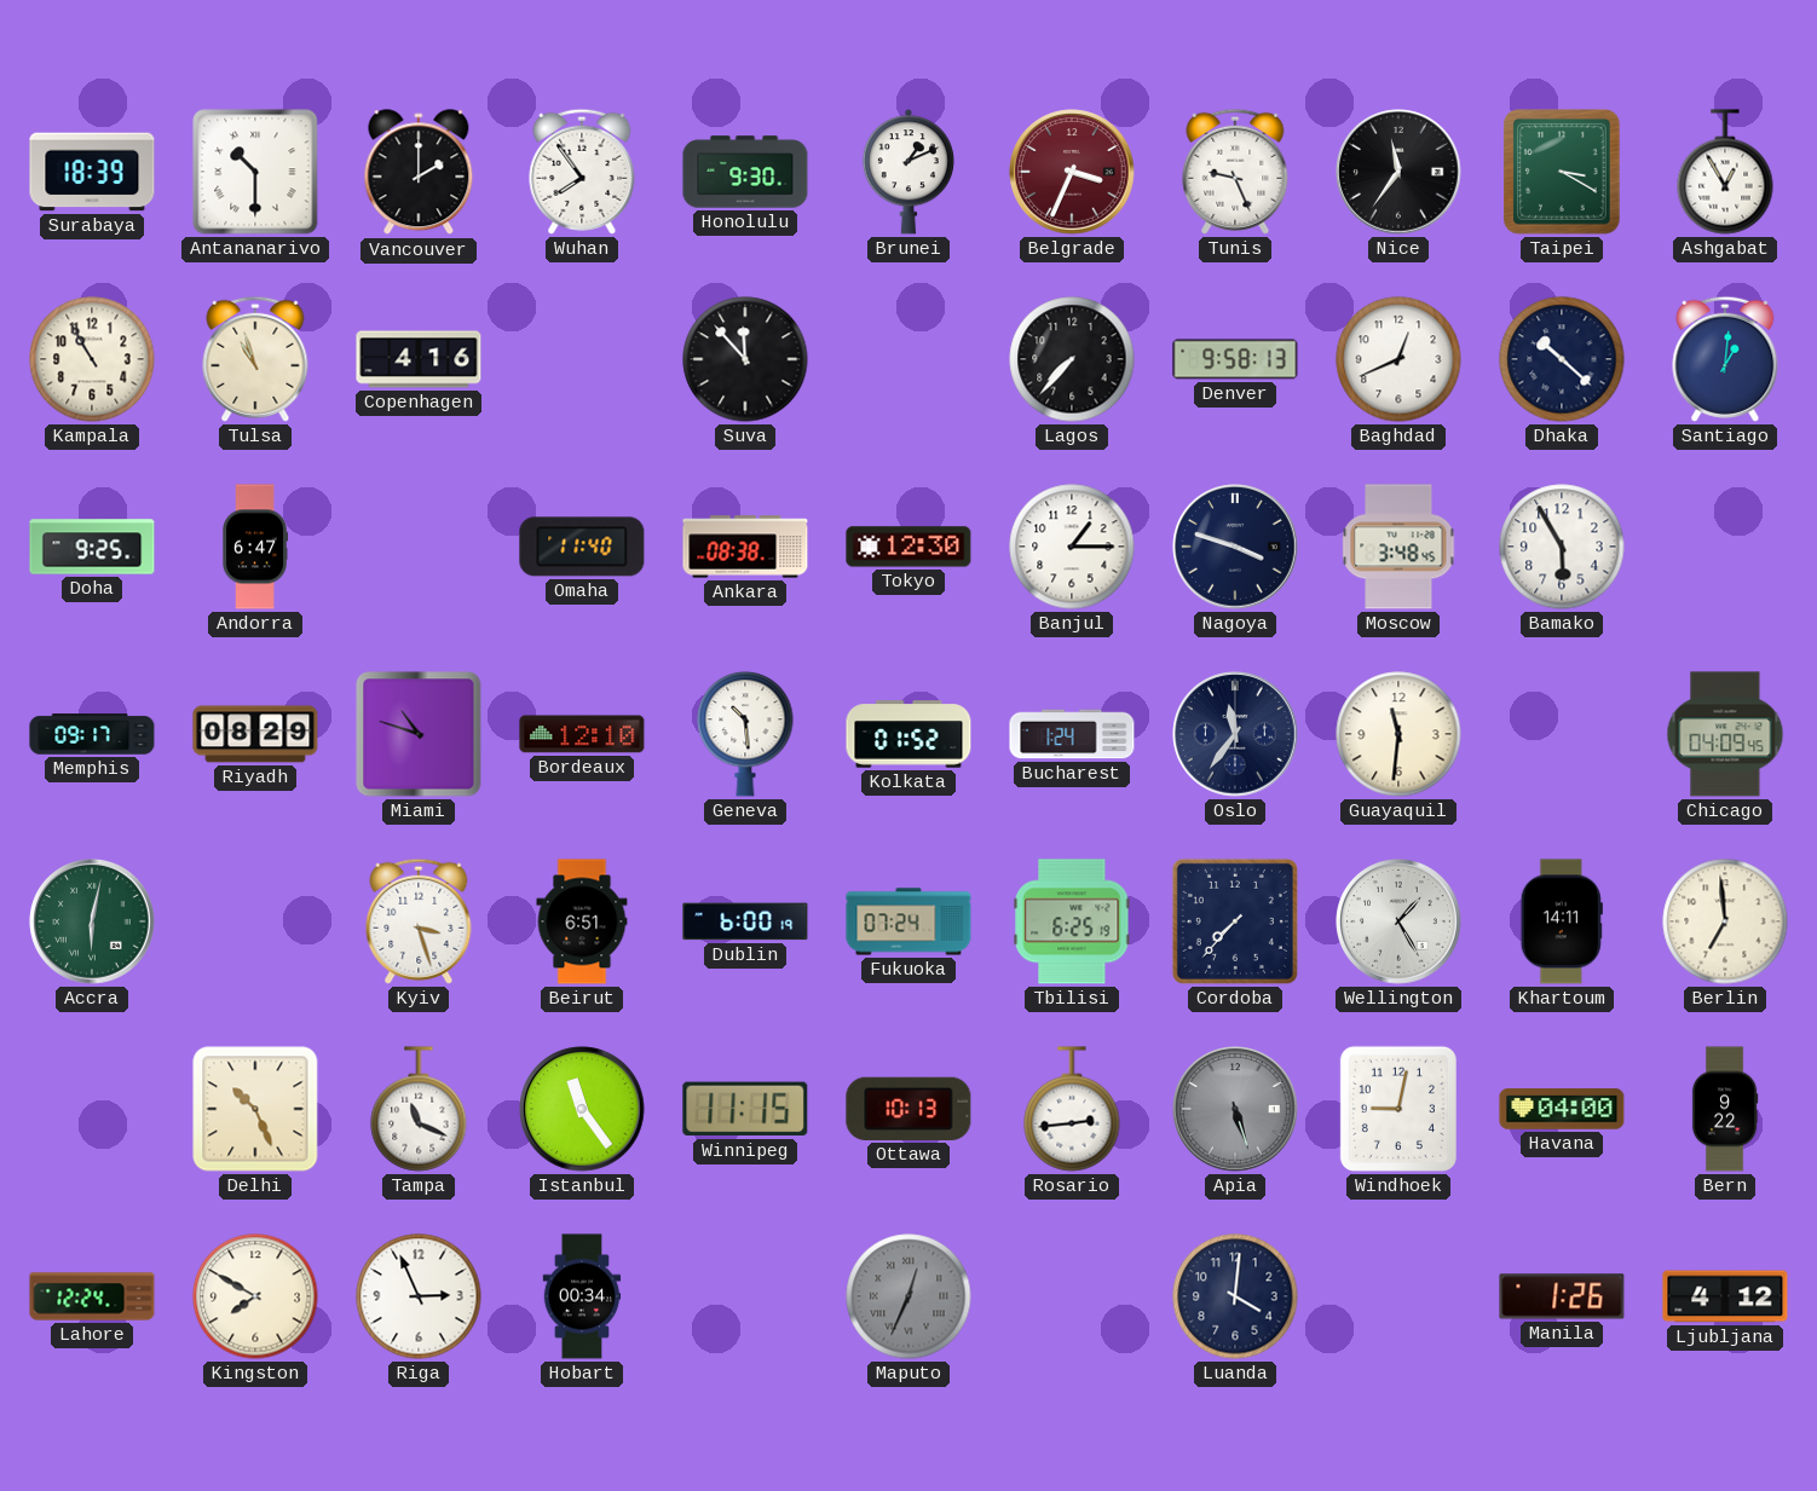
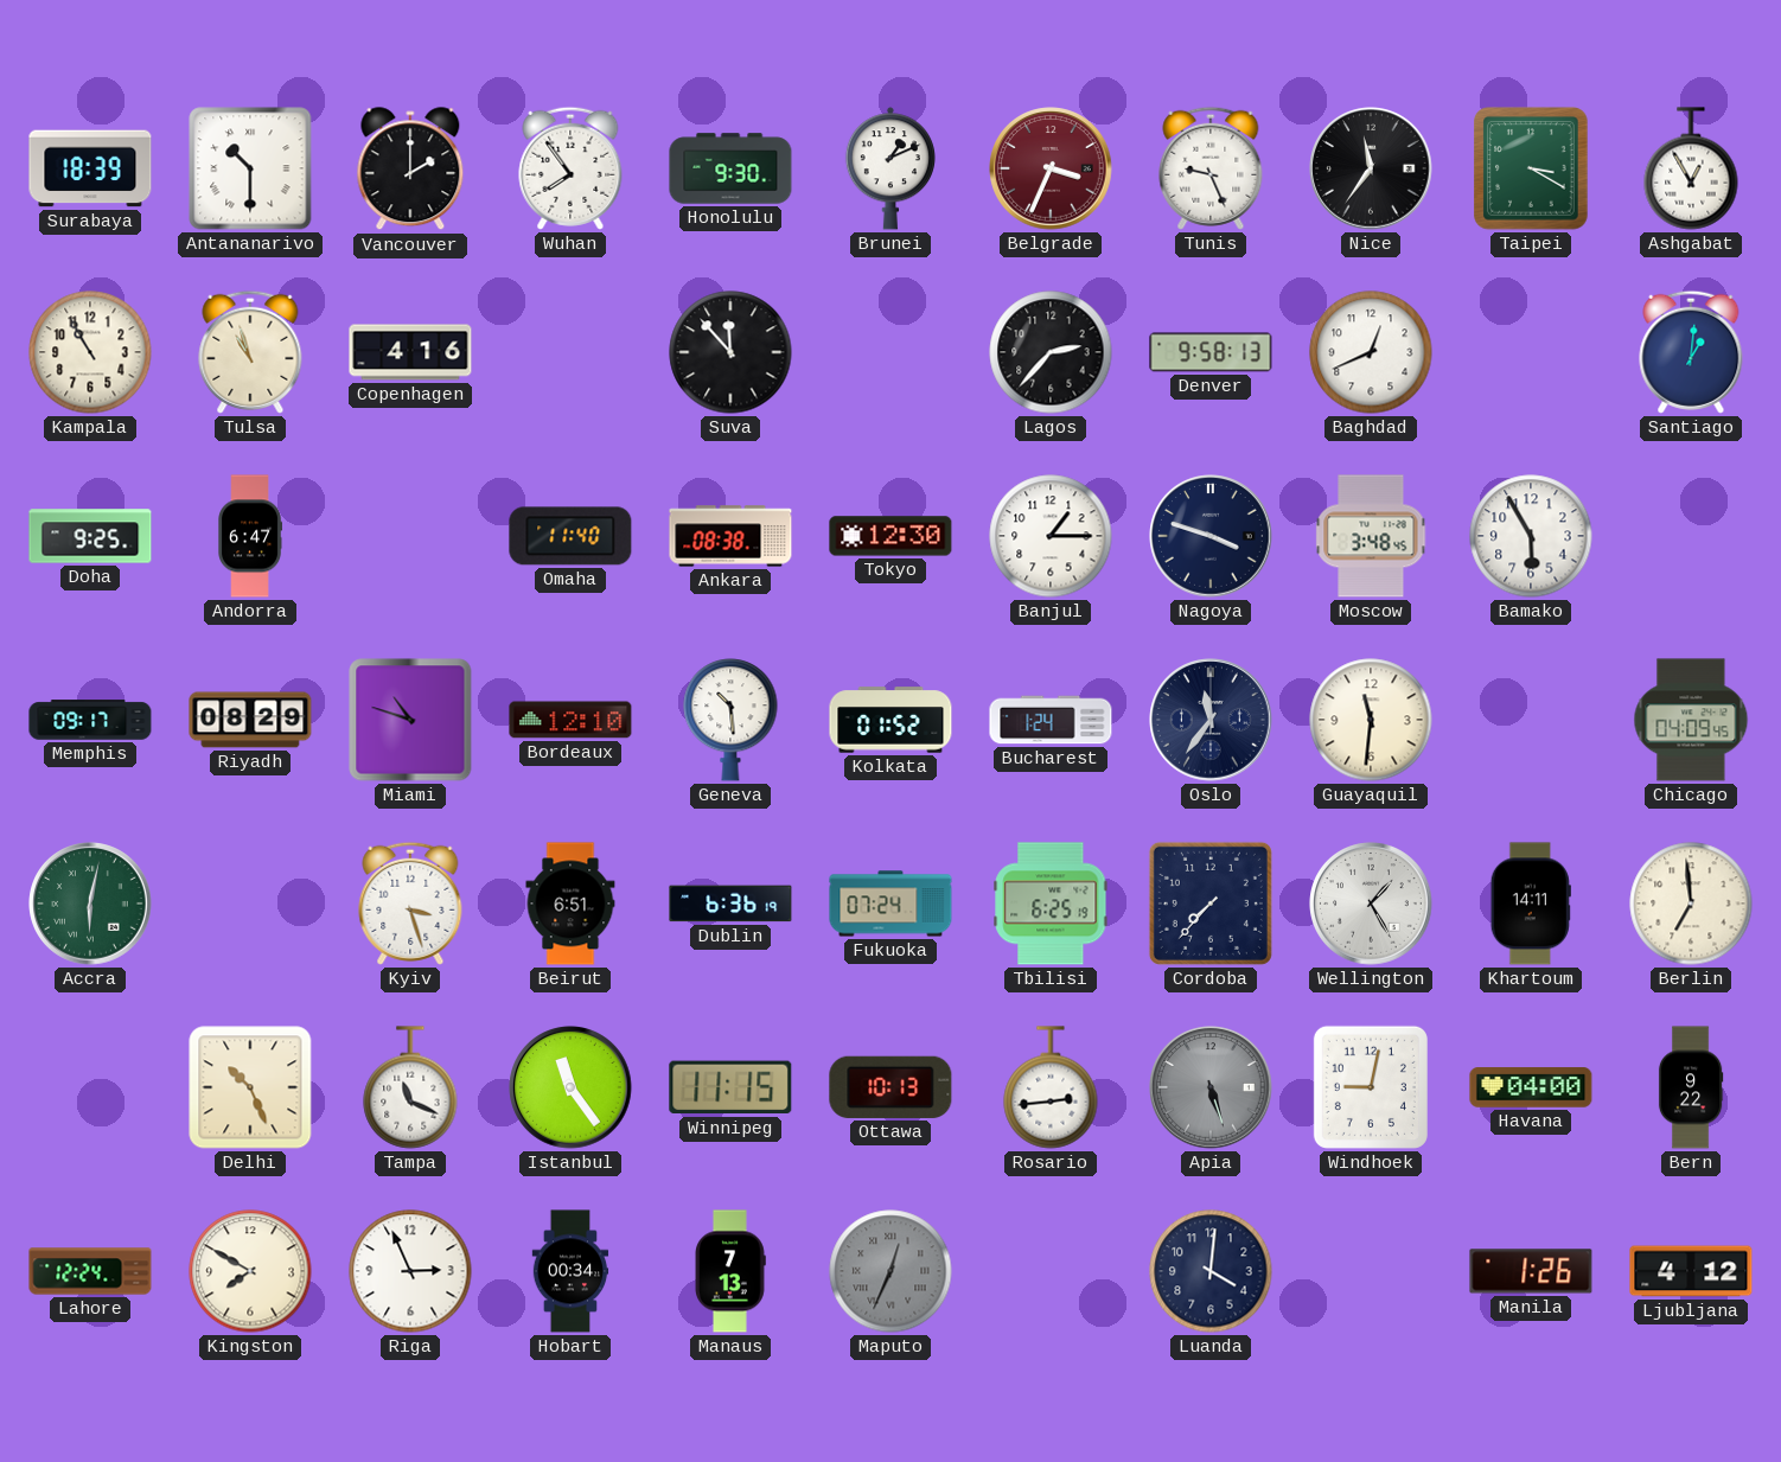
Lagos: 7:37 -> 2:37 (1051, 352)
Dhaka: 10:22 -> none (1562, 359)
Dublin: 6:00 -> 6:36 (730, 904)
Manaus: none -> 7:13 (730, 1271)
